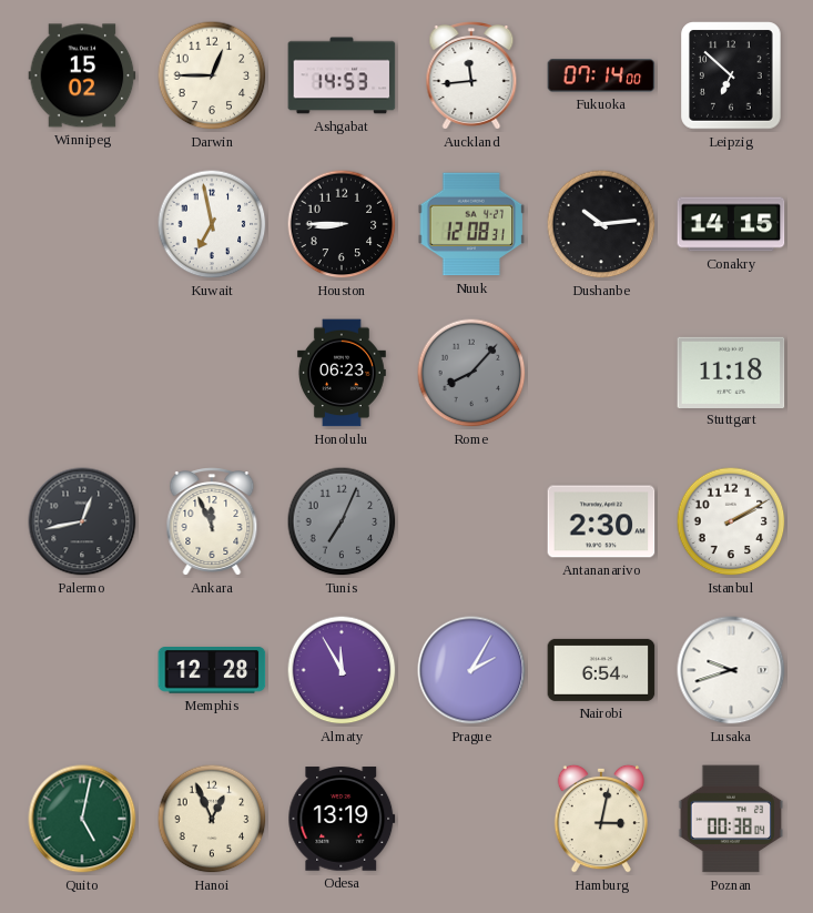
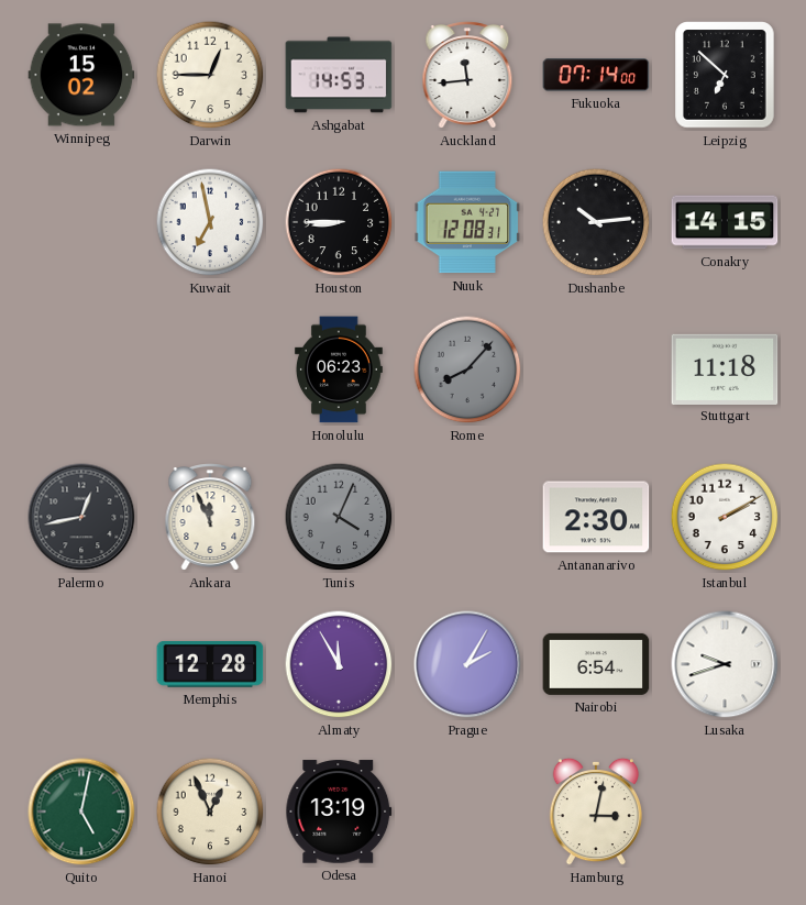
Tunis: 7:04 -> 4:04 (339, 517)
Poznan: 00:38 -> none (731, 819)
